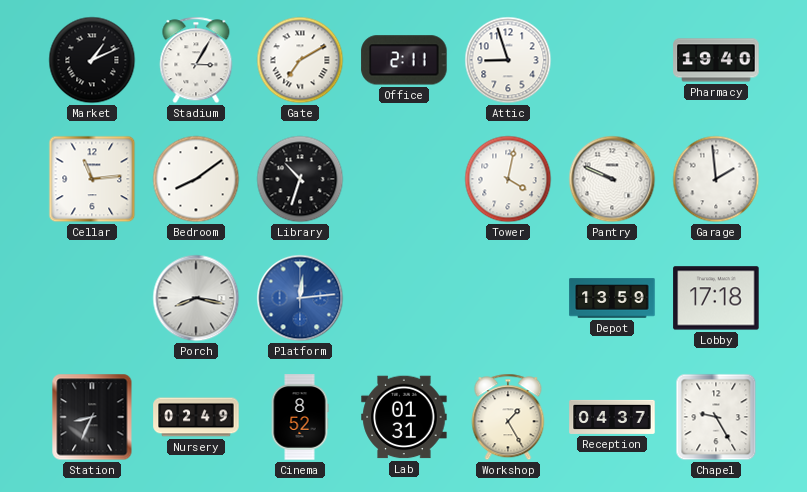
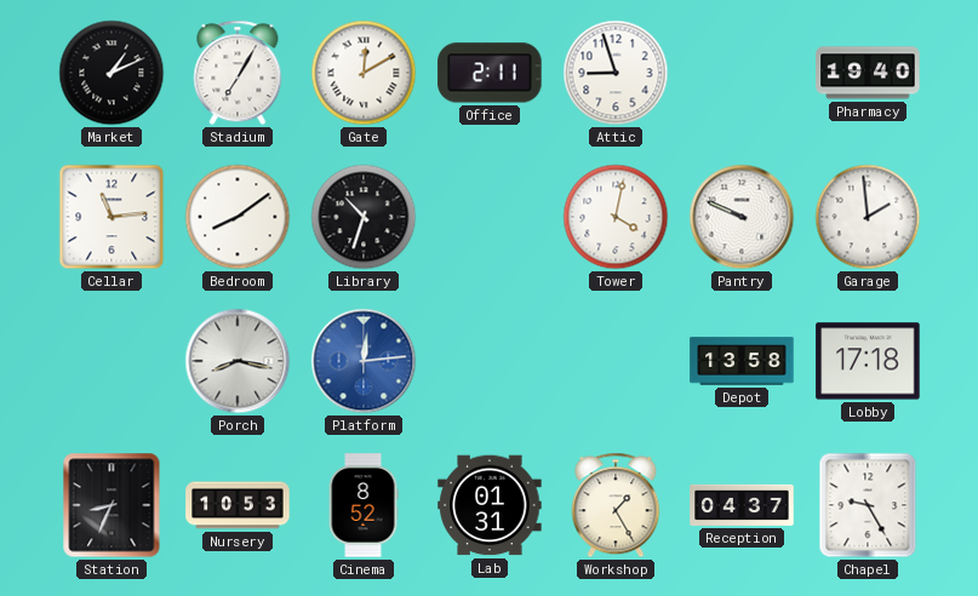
Stadium: 3:05 -> 7:05 (238, 73)
Gate: 7:10 -> 12:10 (364, 73)
Depot: 13:59 -> 13:58 (742, 361)
Nursery: 02:49 -> 10:53 (238, 505)
